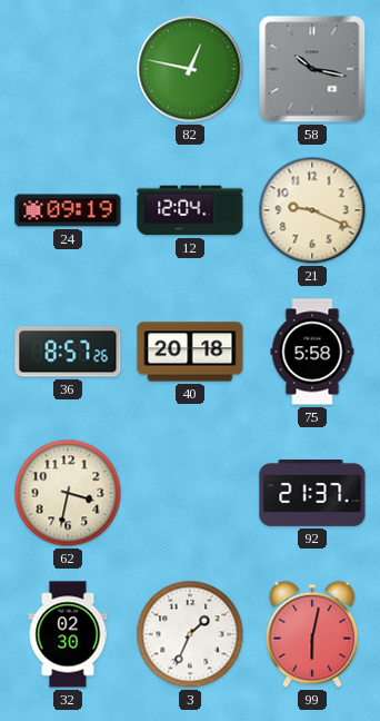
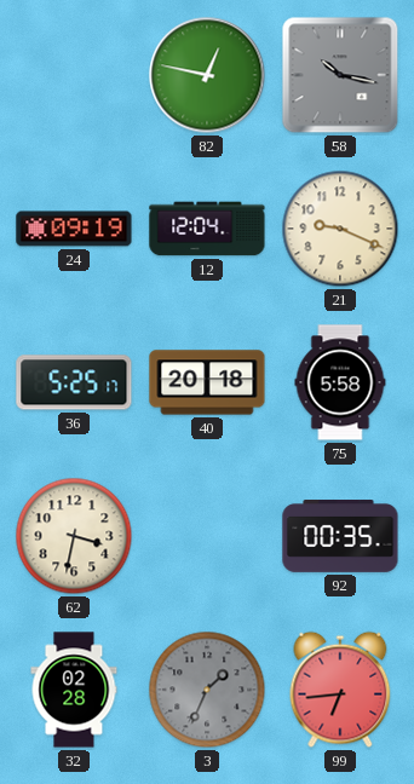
36: 8:57 -> 5:25 (74, 382)
92: 21:37 -> 00:35 (340, 537)
32: 02:30 -> 02:28 (74, 690)
3 dial: white -> grey (207, 690)
99: 6:02 -> 6:44 (340, 690)
